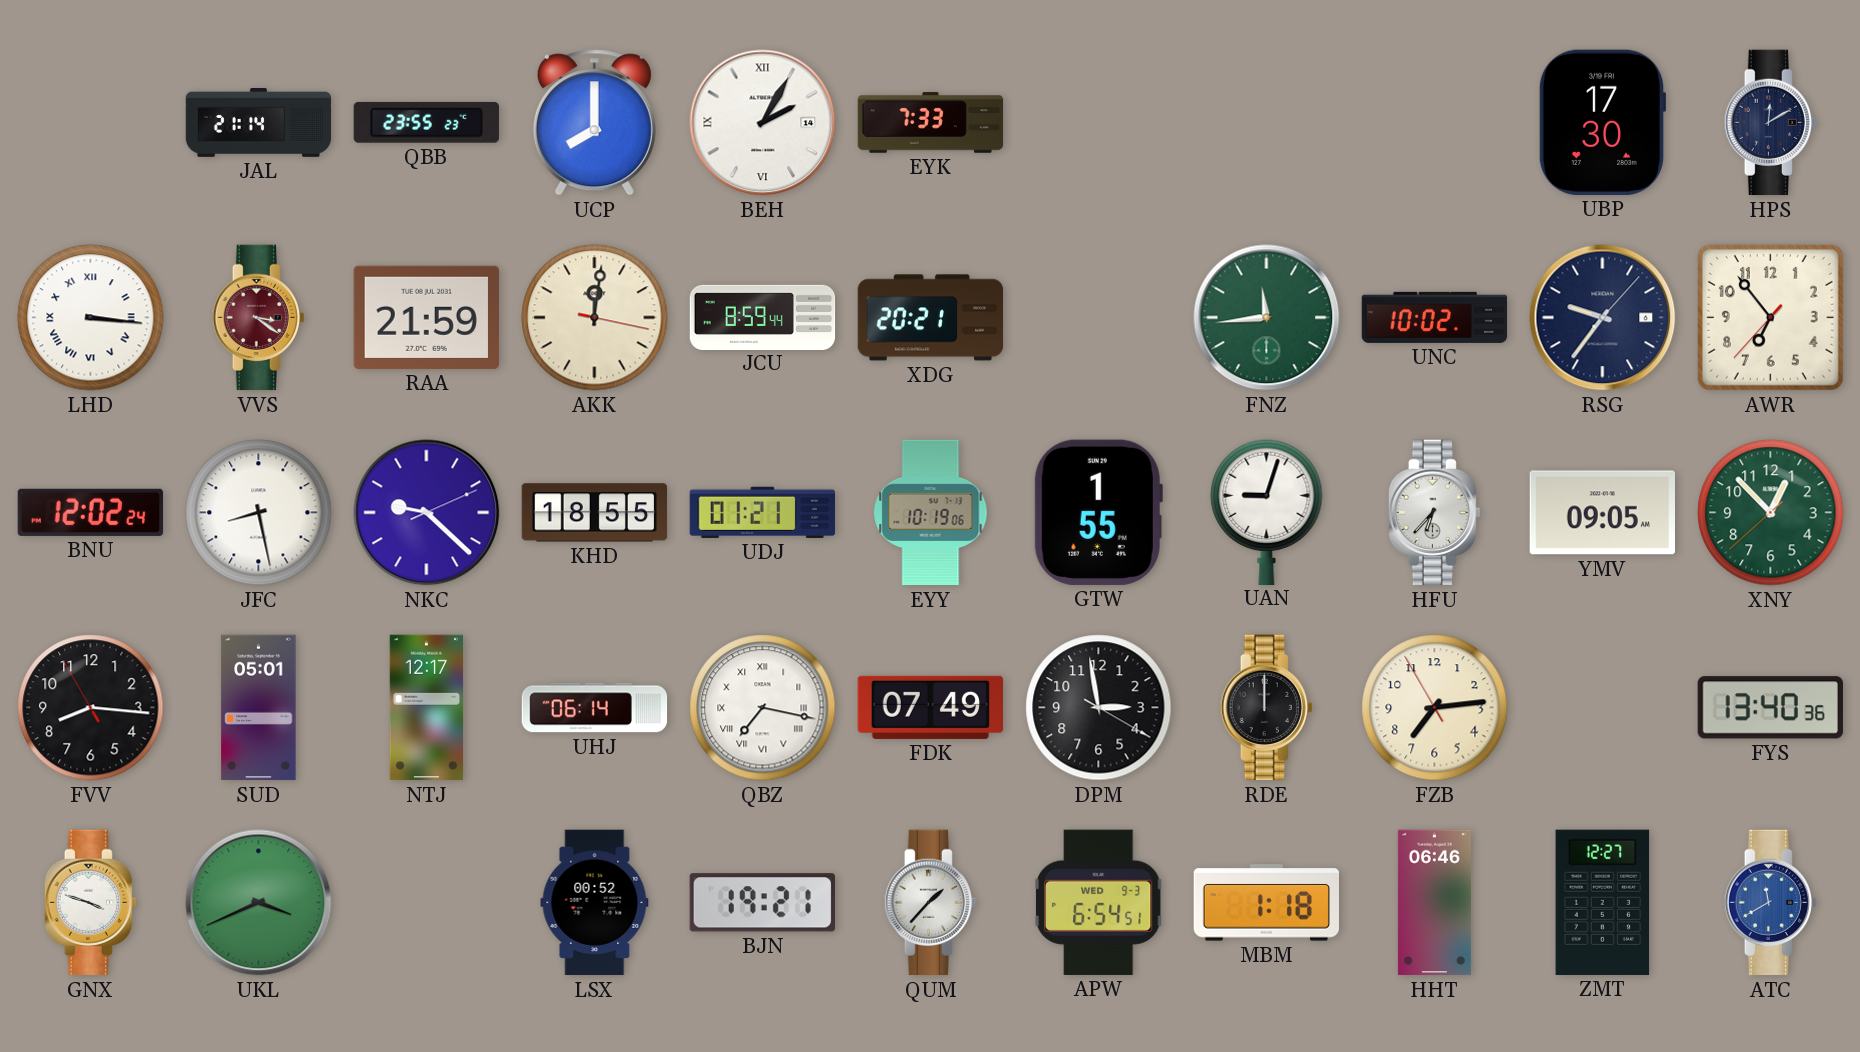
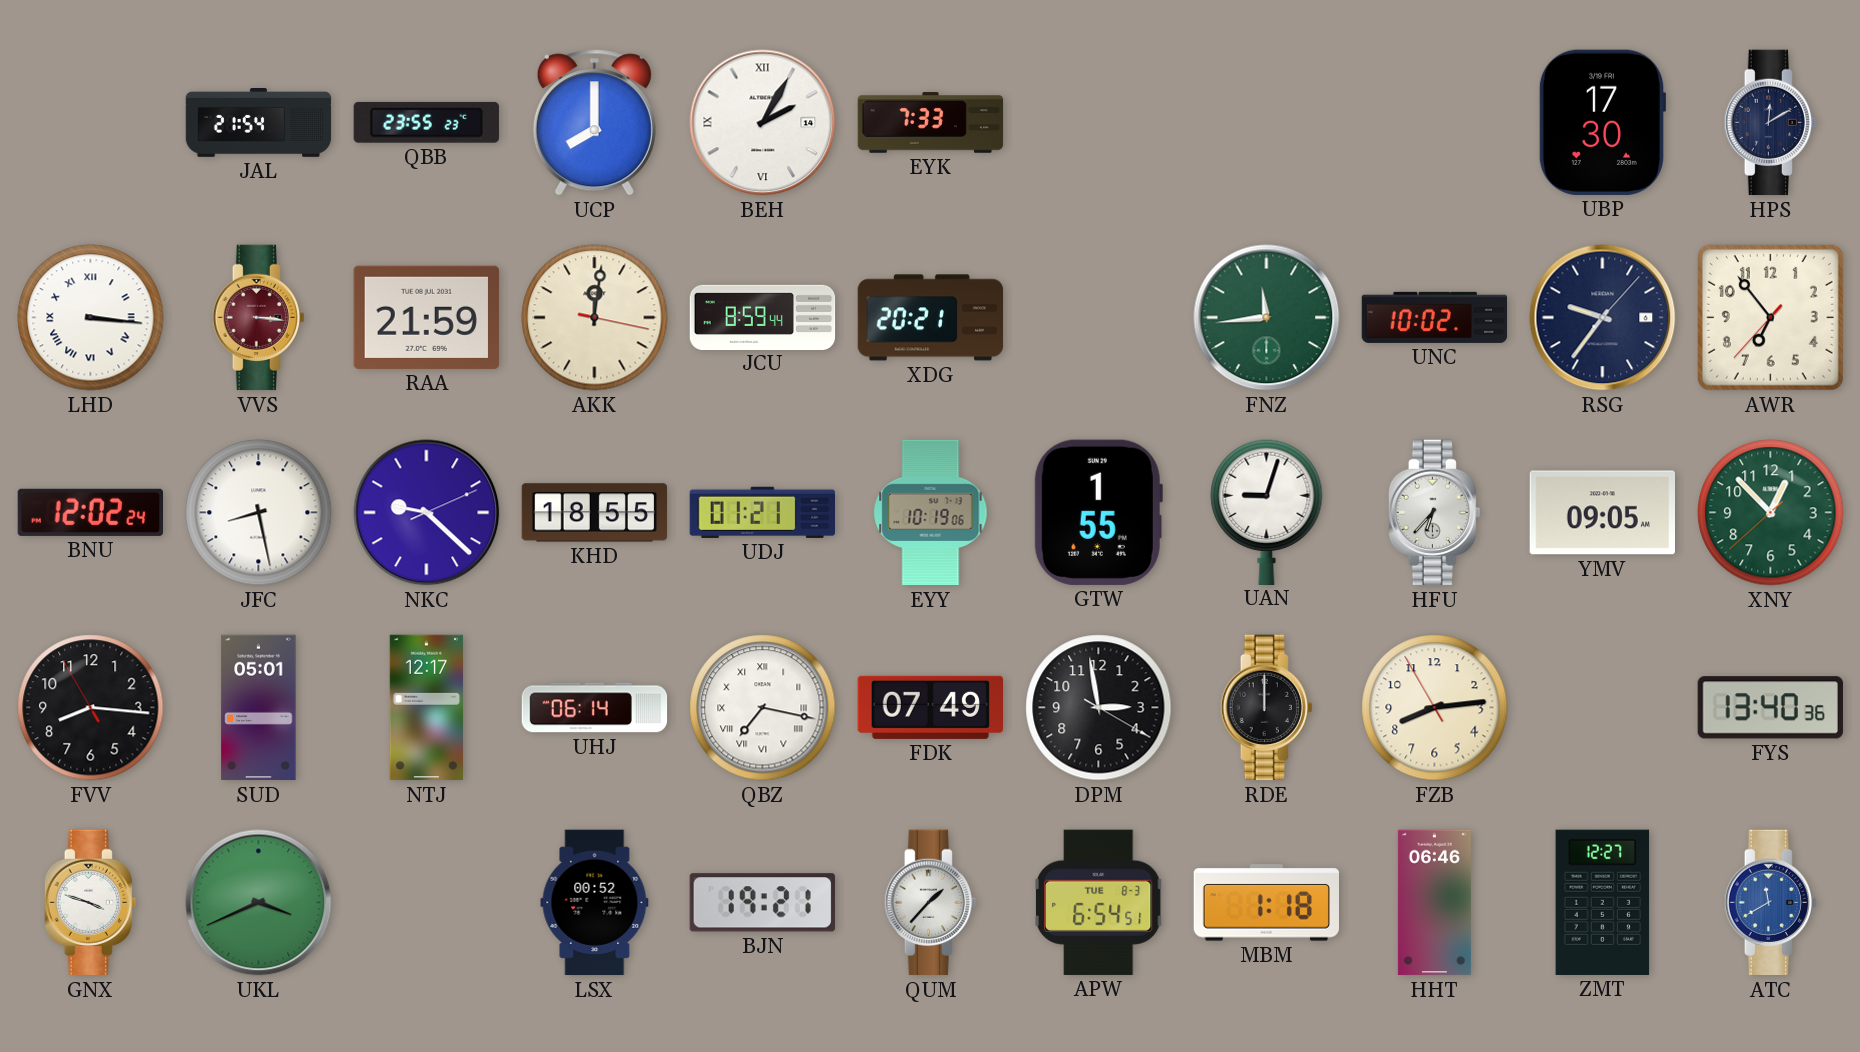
JAL: 21:14 -> 21:54 (259, 123)
VVS: 3:21 -> 3:16 (258, 318)
FZB: 7:13 -> 8:13 (1435, 708)
APW date: WED 9-3 -> TUE 8-3 (1098, 902)
